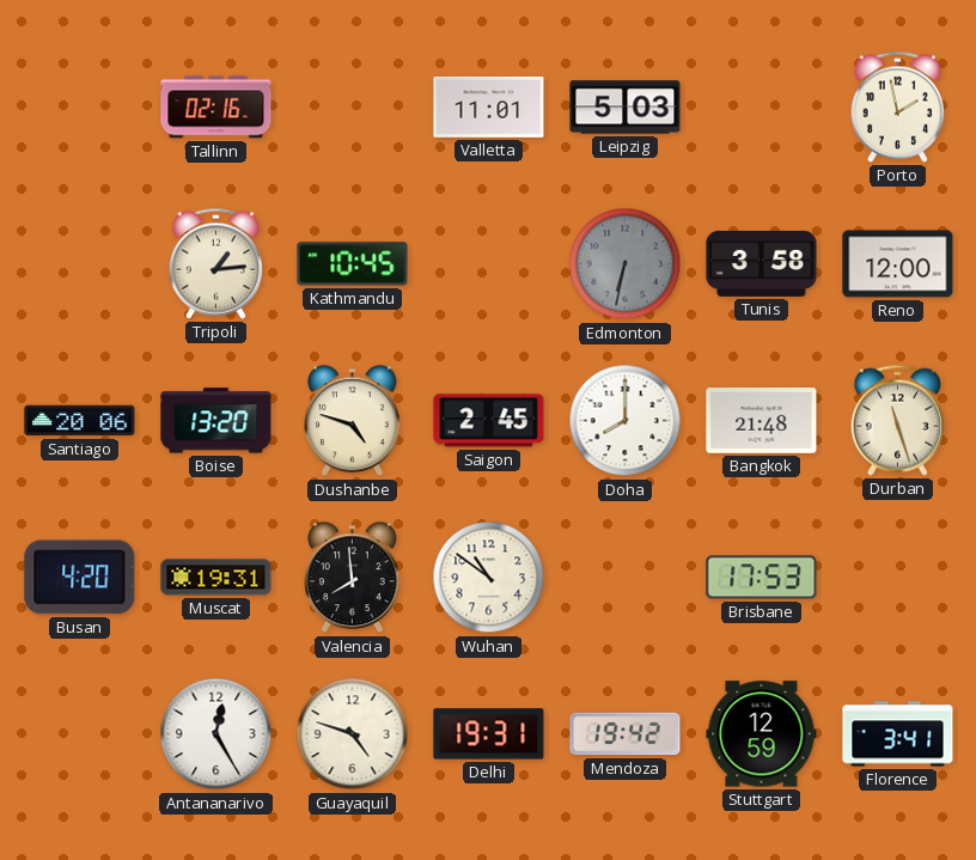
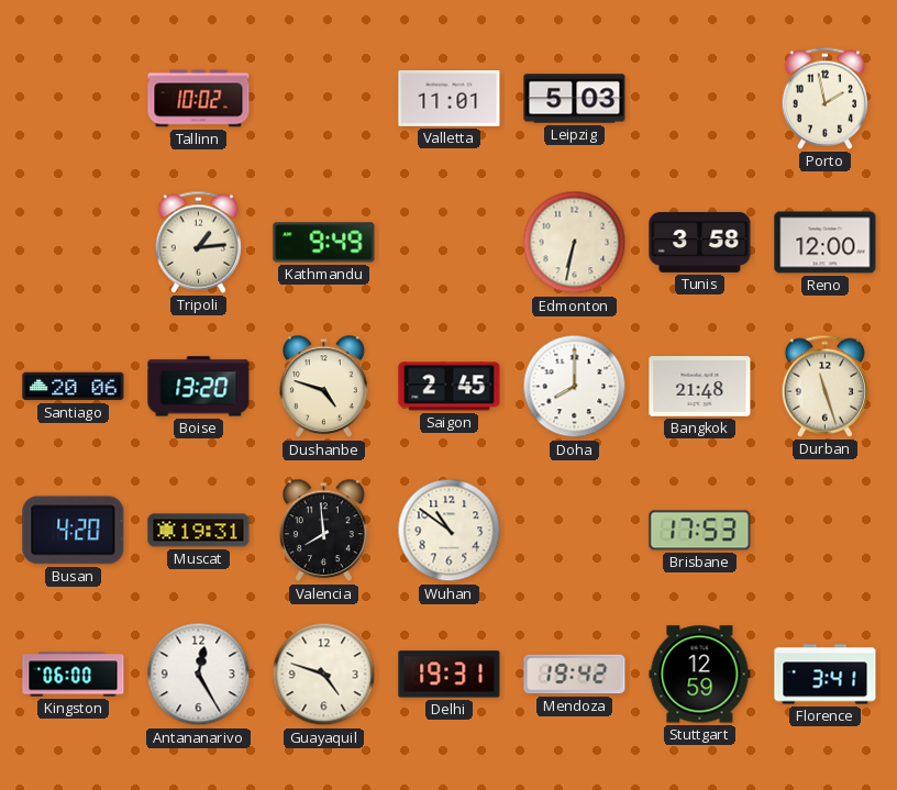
Tallinn: 02:16 -> 10:02 (199, 99)
Kathmandu: 10:45 -> 9:49 (324, 243)
Edmonton dial: grey -> cream (575, 243)
Kingston: none -> 06:00 (74, 675)
